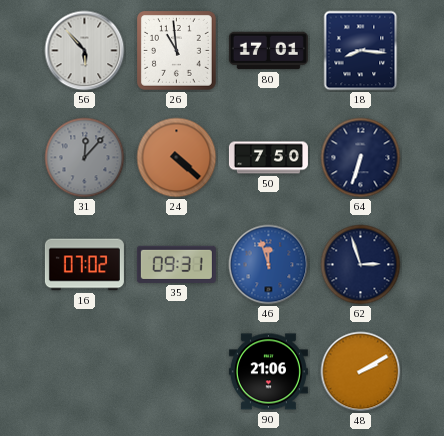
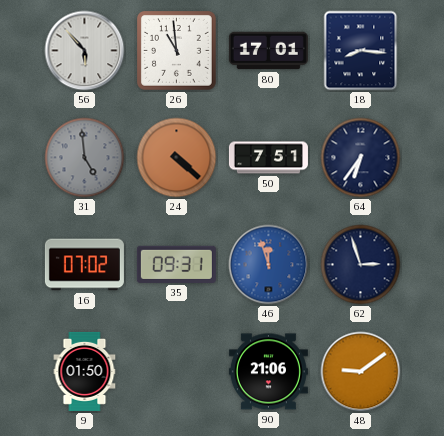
31: 12:07 -> 4:59 (85, 158)
50: 7:50 -> 7:51 (268, 158)
64: 6:33 -> 6:36 (361, 158)
9: none -> 01:50 (85, 371)
48: 2:10 -> 9:09 (361, 372)
